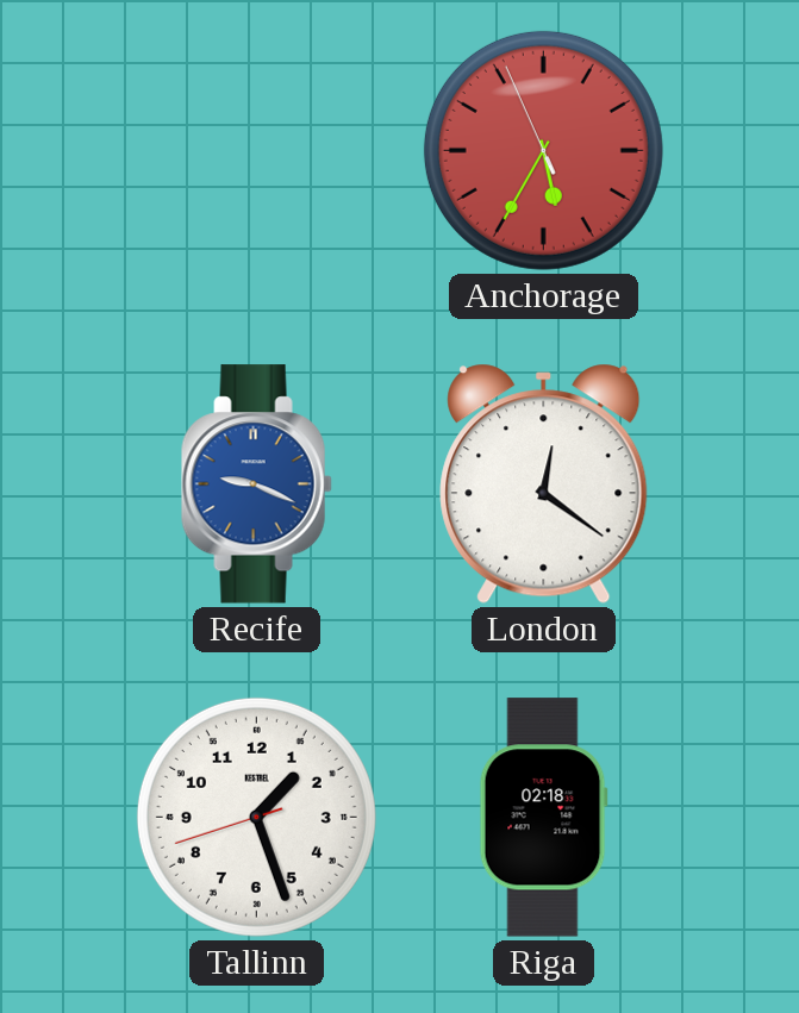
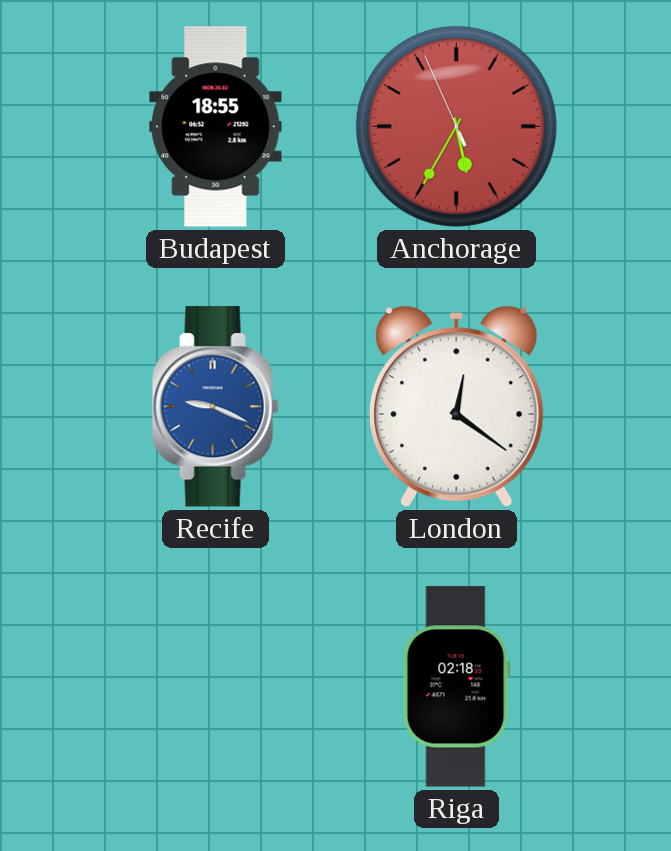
Budapest: none -> 18:55 (216, 127)
Tallinn: 1:26 -> none (256, 817)
